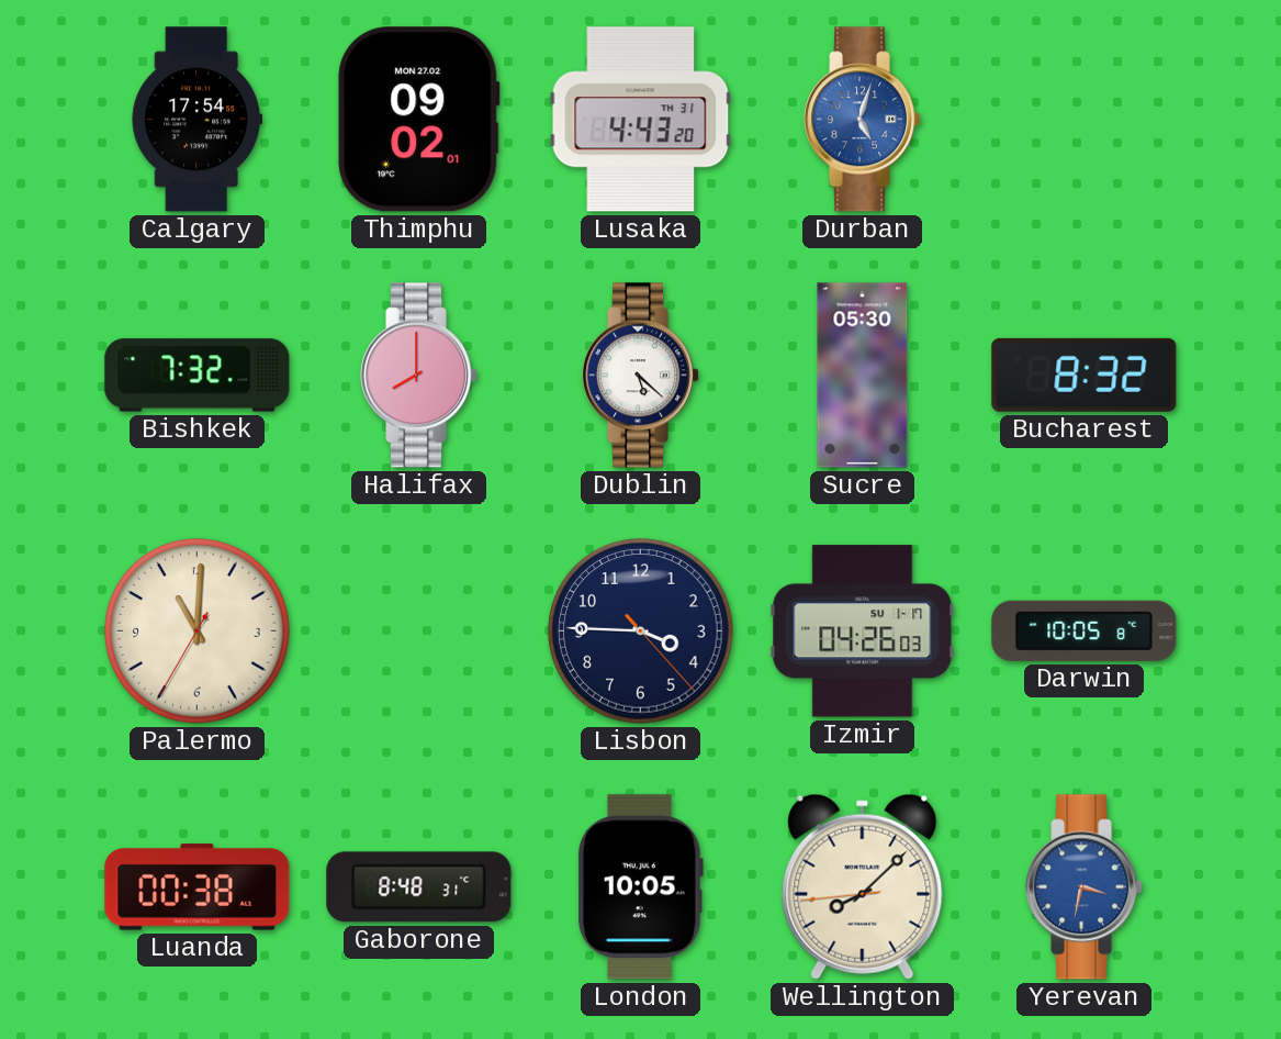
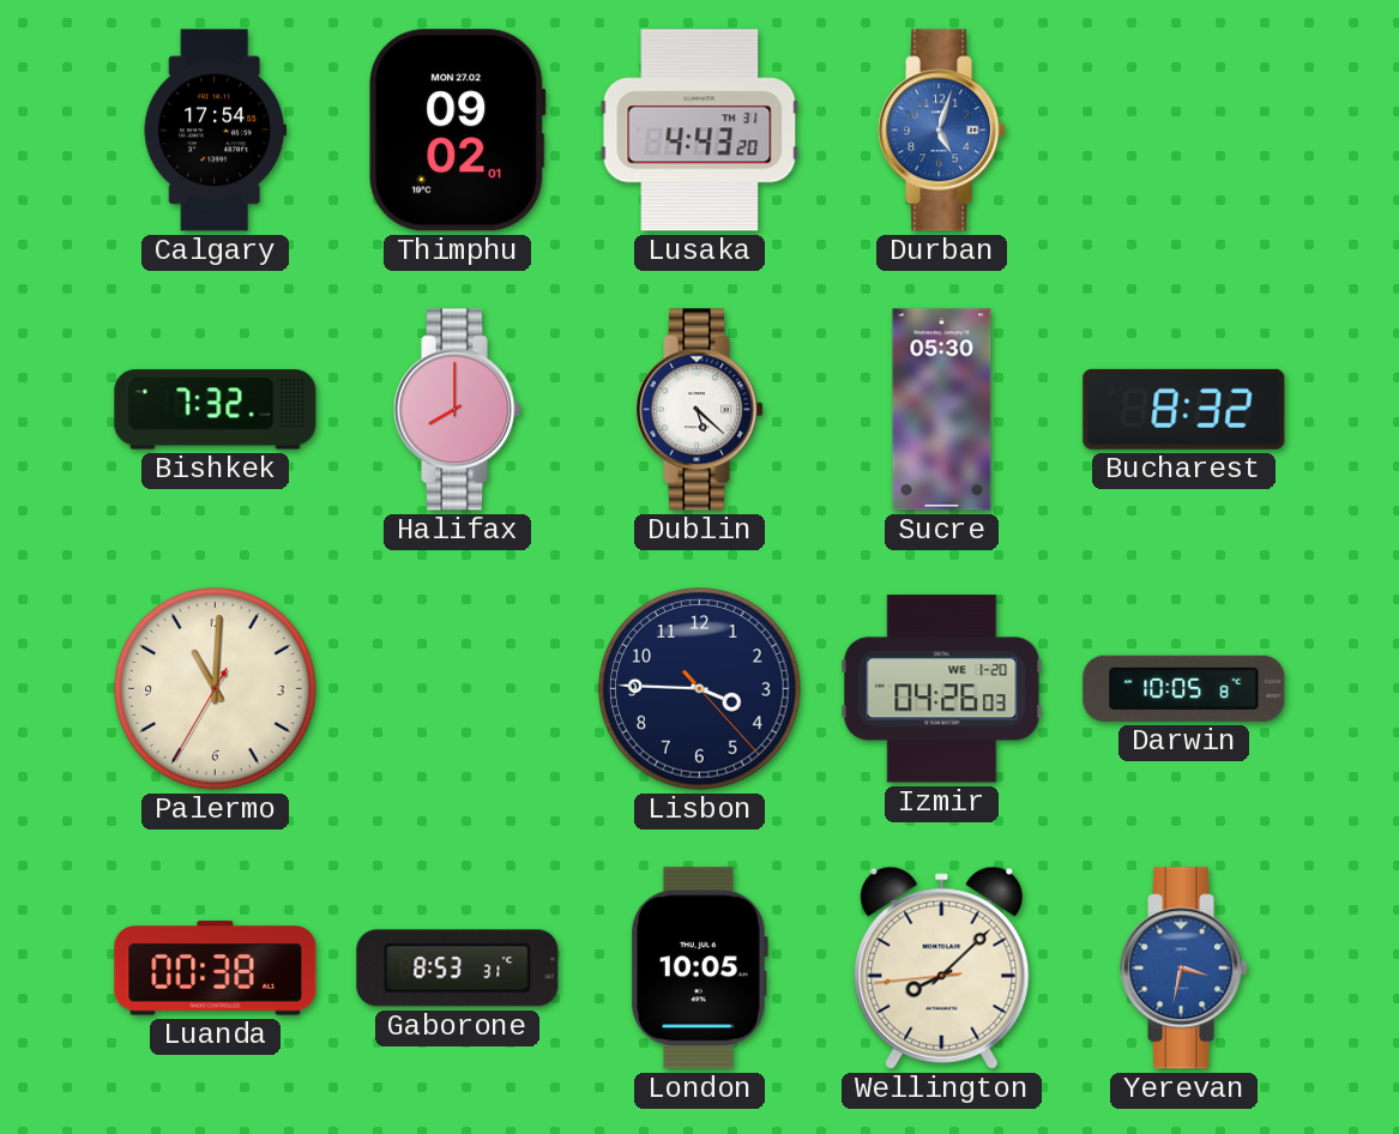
Izmir date: SU 1-17 -> WE 1-20 (942, 689)
Gaborone: 8:48 -> 8:53 (458, 969)
